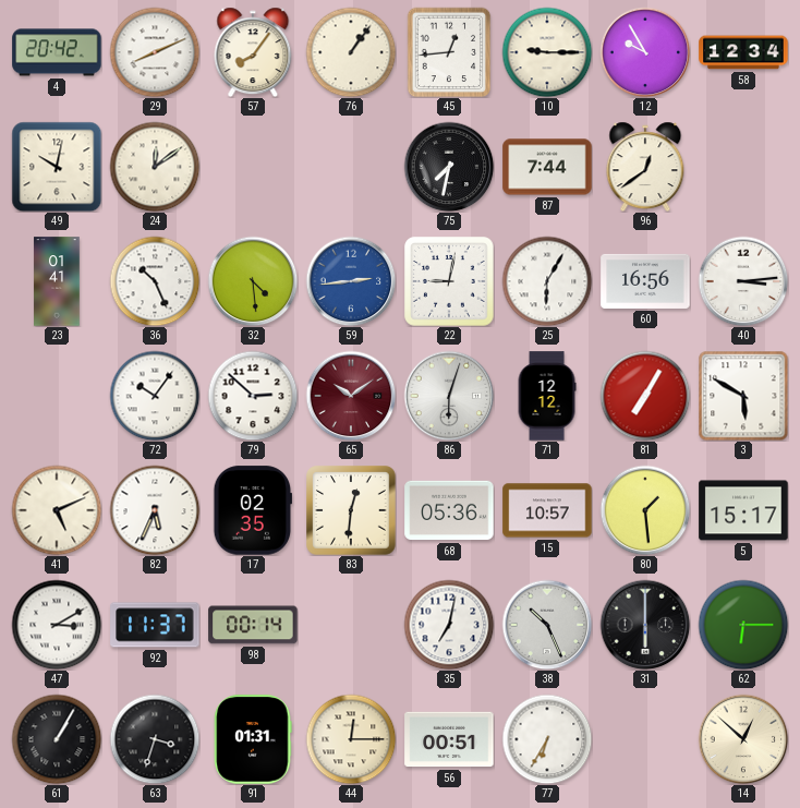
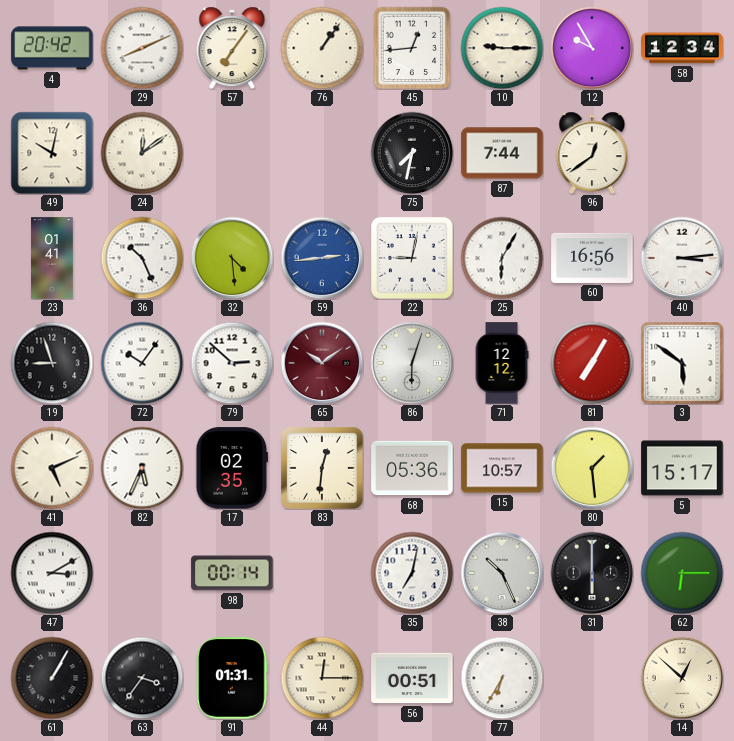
57: 8:06 -> 7:06 (232, 48)
19: none -> 8:57 (52, 363)
3: 5:50 -> 5:51 (682, 363)
92: 11:37 -> none (155, 625)
63: 3:33 -> 3:36 (142, 678)
